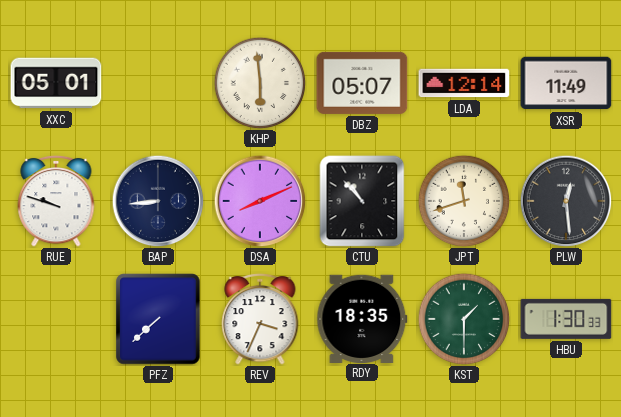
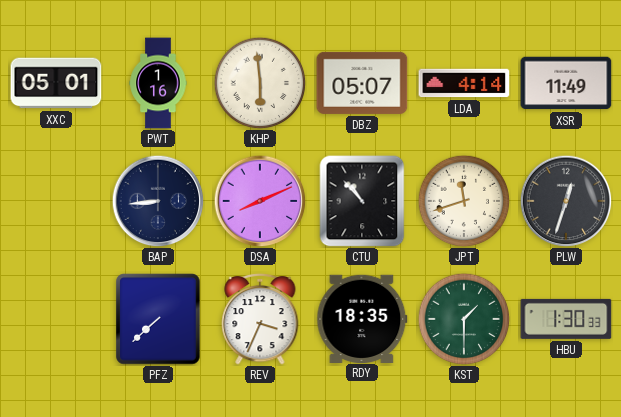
PWT: none -> 1:16 (158, 83)
LDA: 12:14 -> 4:14 (464, 83)
RUE: 9:48 -> none (56, 201)
PLW: 12:29 -> 12:33 (566, 201)
